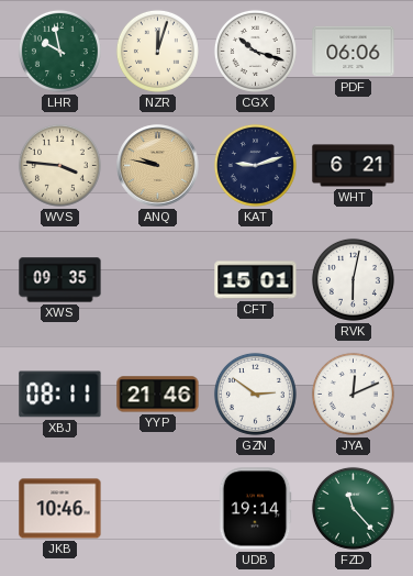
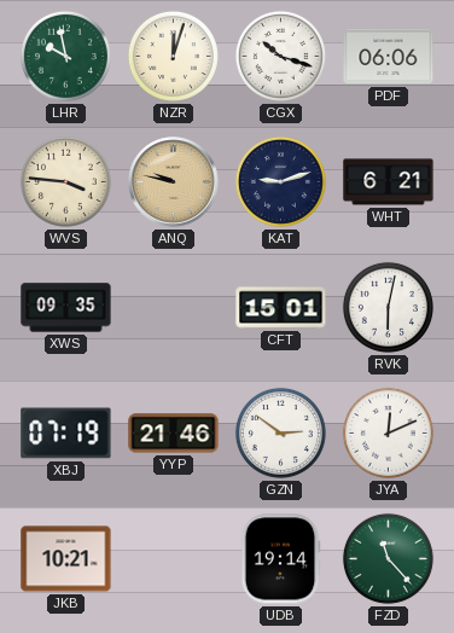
XBJ: 08:11 -> 07:19 (66, 434)
JKB: 10:46 -> 10:21 (66, 559)
